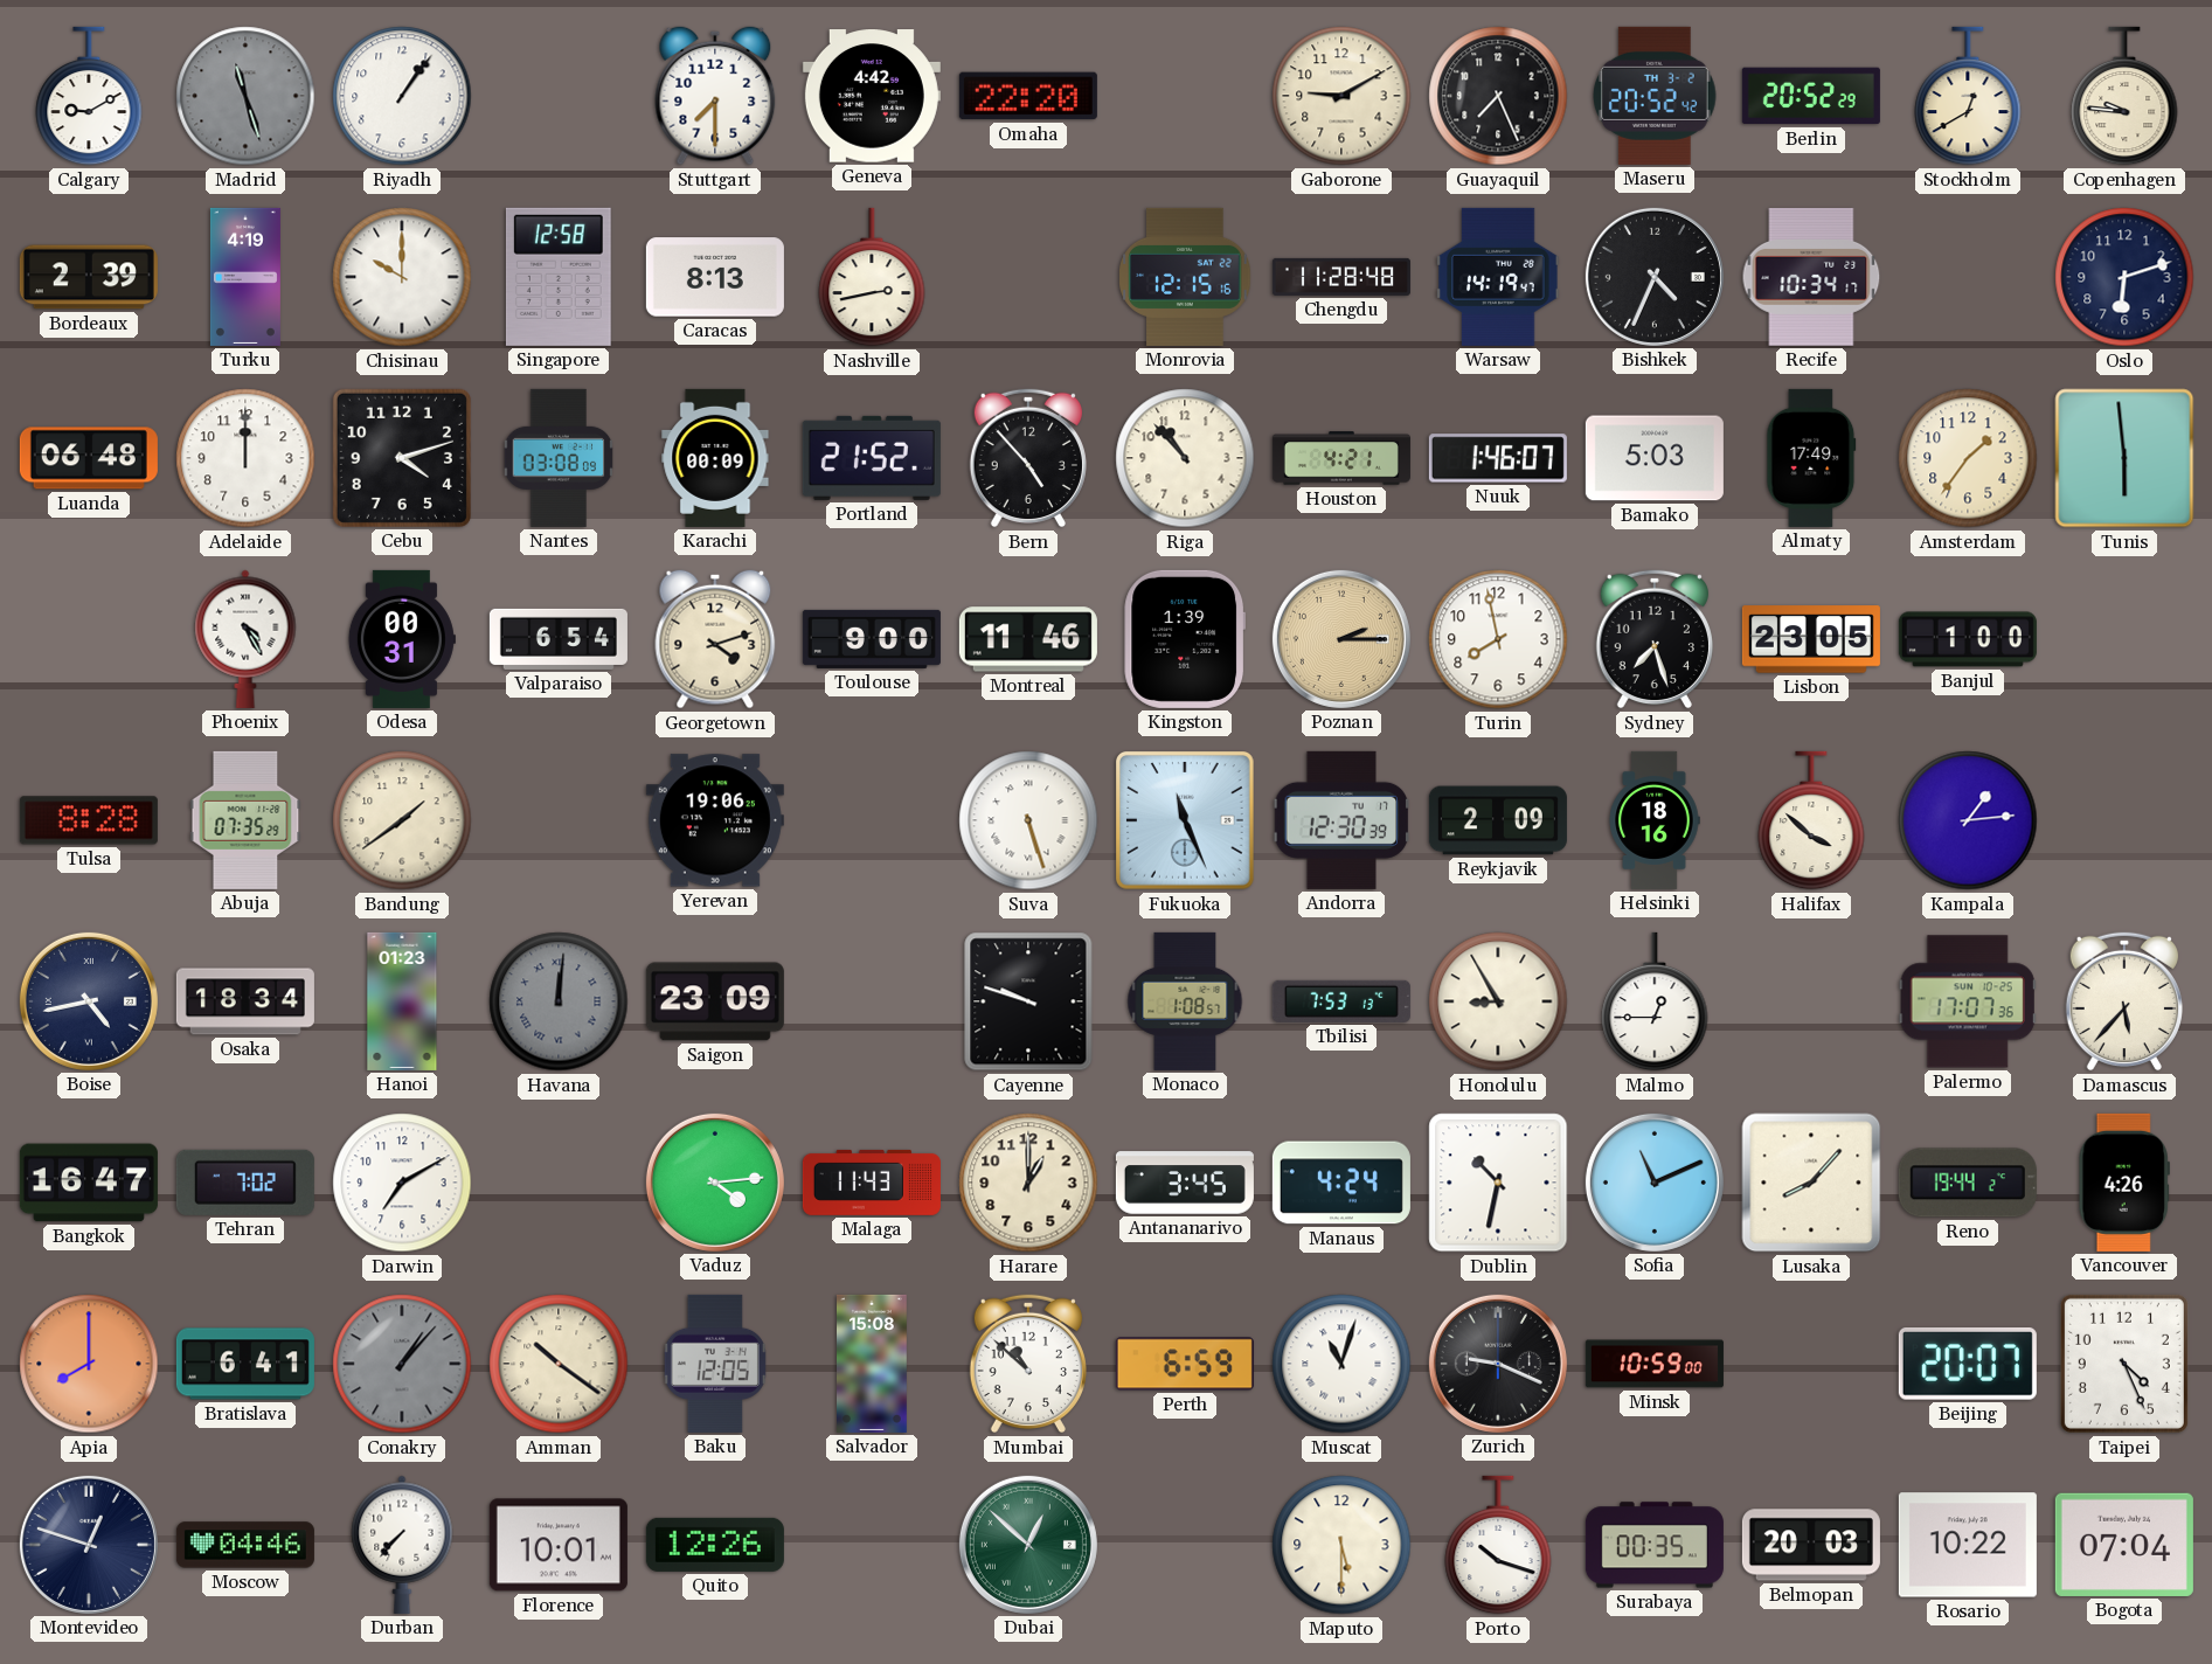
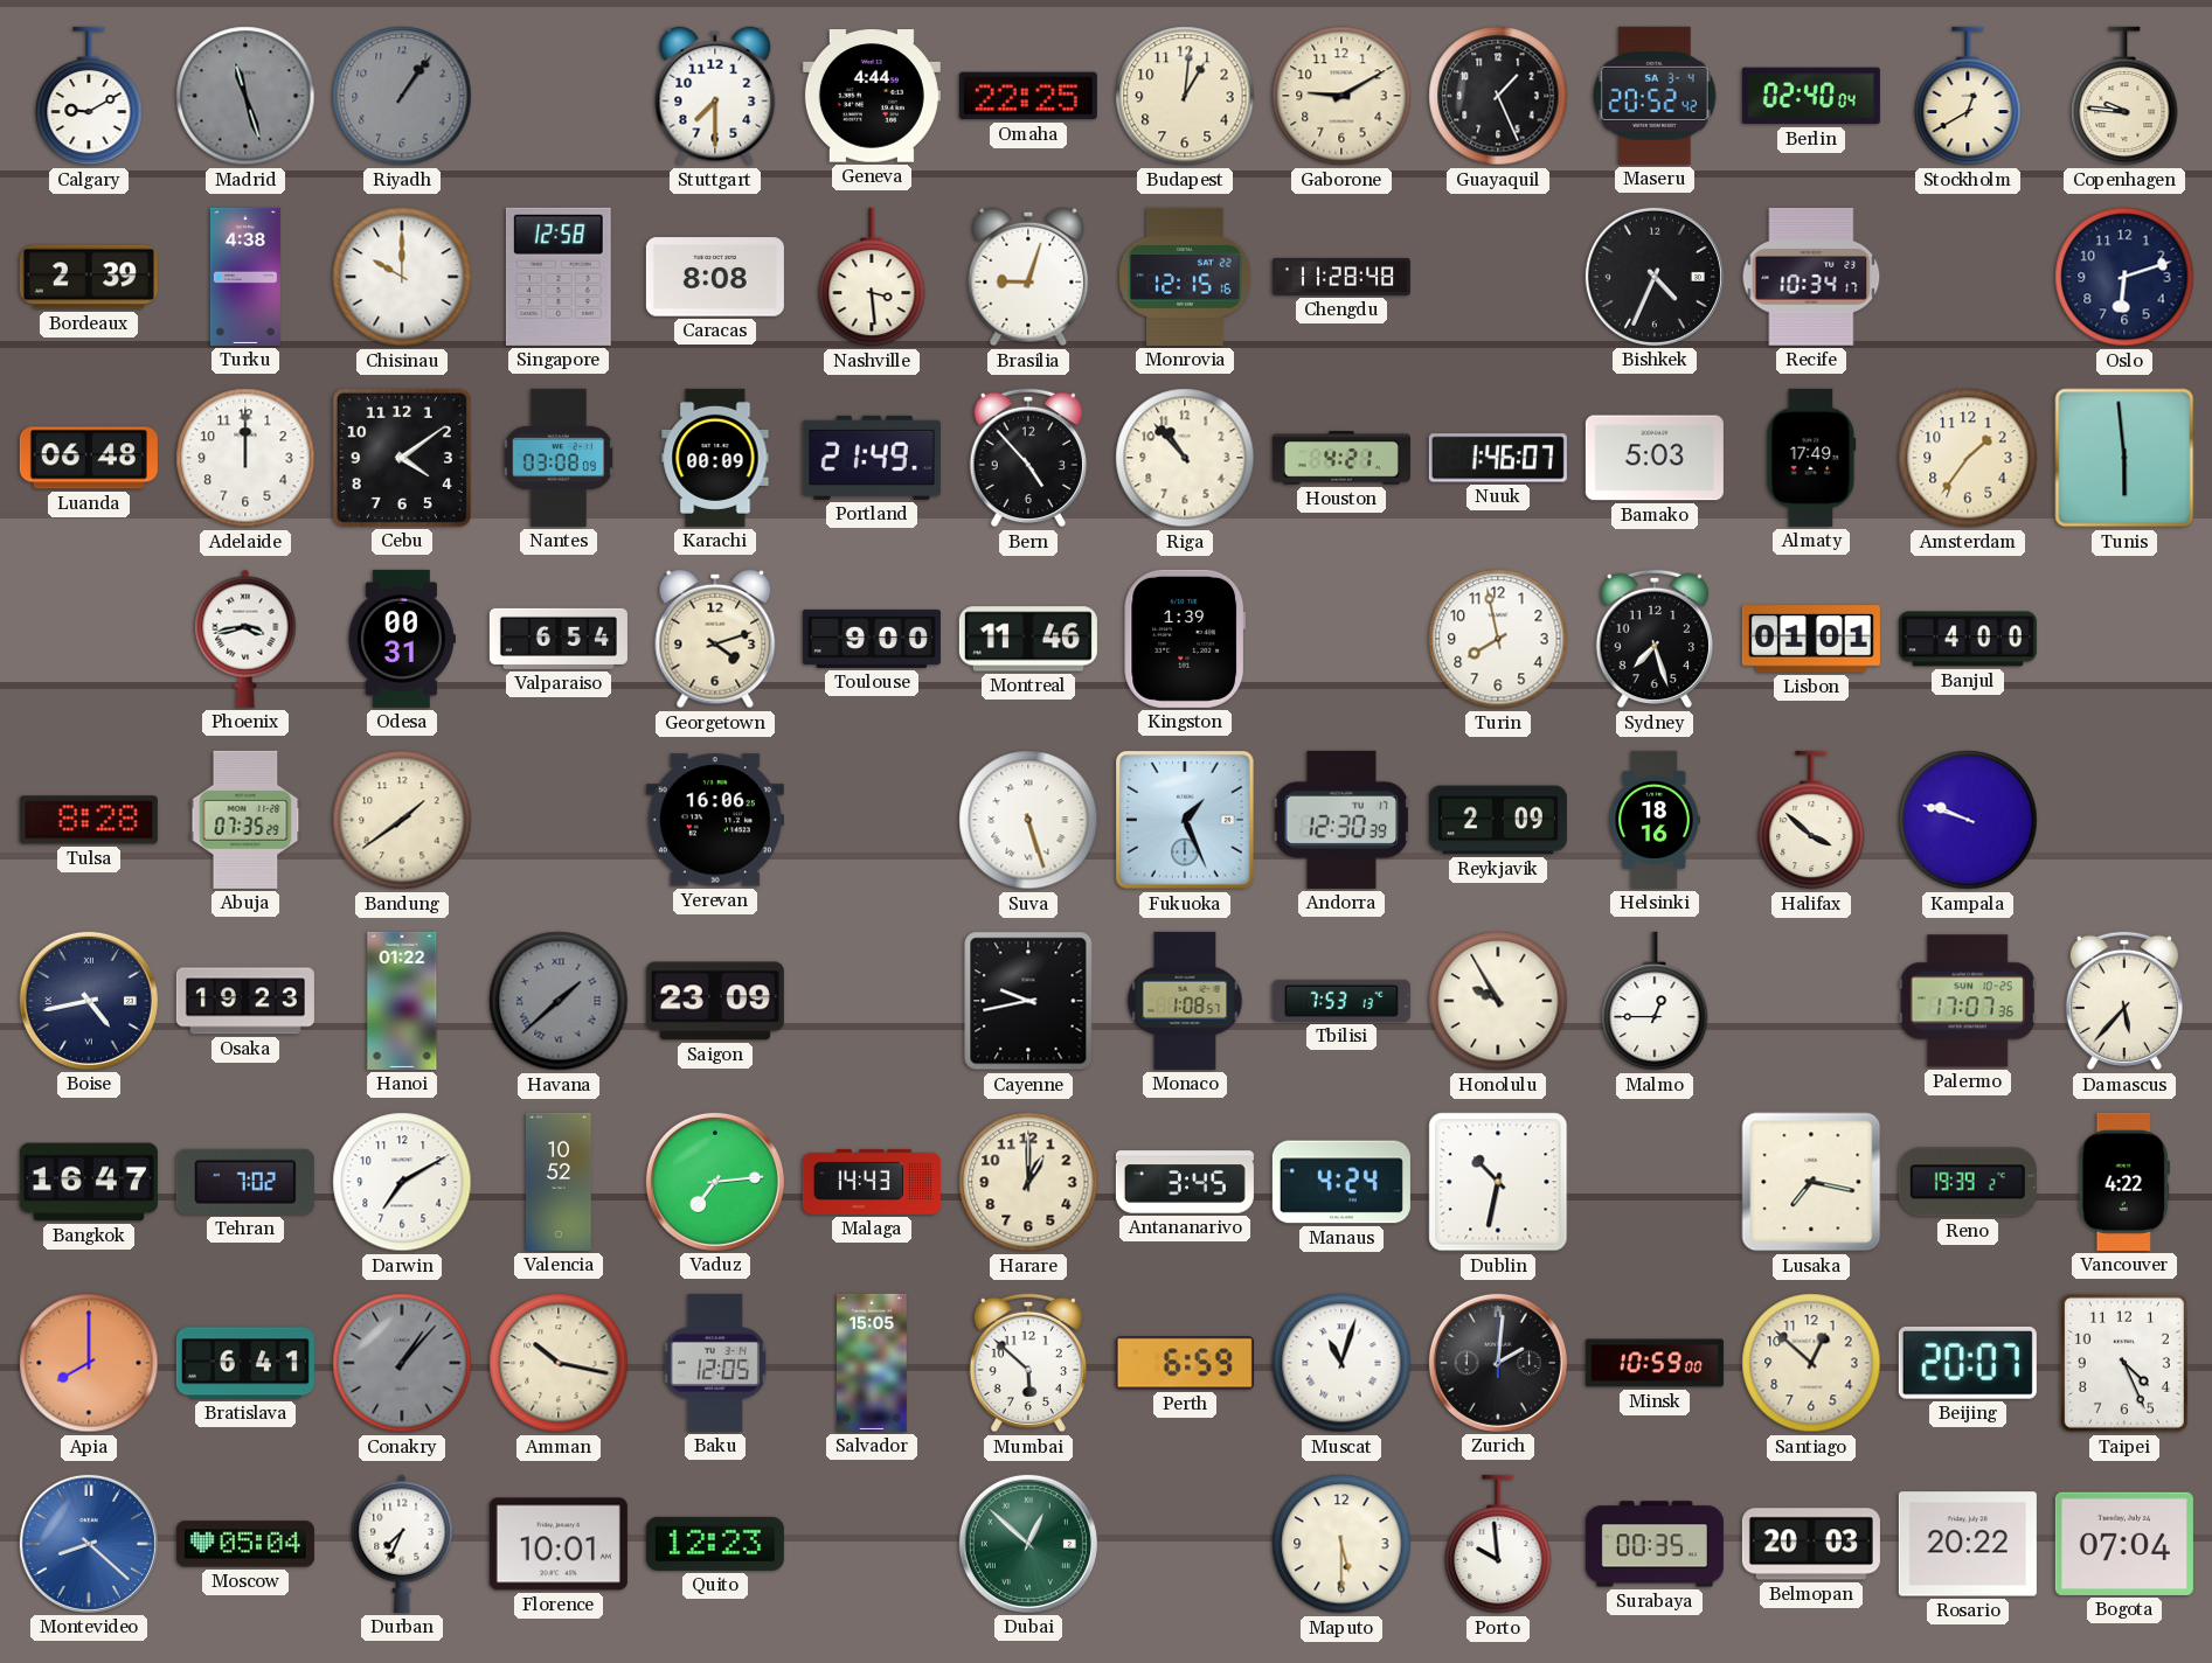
Riyadh dial: white -> grey (402, 96)
Geneva: 4:42 -> 4:44 (872, 96)
Omaha: 22:20 -> 22:25 (1028, 96)
Budapest: none -> 1:01 (1185, 96)
Guayaquil: 7:26 -> 1:26 (1498, 96)
Maseru date: TH 3-2 -> SA 3-4 (1656, 96)
Berlin: 20:52 -> 02:40 (1811, 96)
Turku: 4:19 -> 4:38 (245, 277)
Caracas: 8:13 -> 8:08 (715, 277)
Nashville: 2:43 -> 3:29 (872, 277)
Brasilia: none -> 9:03 (1028, 277)
Warsaw: 14:19 -> none (1498, 277)
Cebu: 4:12 -> 4:09 (402, 458)
Portland: 21:52 -> 21:49 (872, 458)
Phoenix: 4:25 -> 3:43 (245, 639)
Poznan: 2:15 -> none (1341, 639)
Lisbon: 23:05 -> 01:01 (1811, 639)
Banjul: 1:00 -> 4:00 (1968, 639)
Yerevan: 19:06 -> 16:06 (715, 820)
Fukuoka: 11:26 -> 1:26 (1186, 821)
Kampala: 1:14 -> 9:48 (1968, 820)
Osaka: 18:34 -> 19:23 (245, 1001)
Hanoi: 01:23 -> 01:22 (402, 1001)
Havana: 12:01 -> 1:38 (559, 1001)
Cayenne: 9:48 -> 9:43 (1028, 1001)
Honolulu: 8:55 -> 9:55 (1498, 1001)
Valencia: none -> 10:52 (559, 1182)
Vaduz: 4:14 -> 7:14 (715, 1182)
Malaga: 11:43 -> 14:43 (872, 1182)
Sofia: 11:11 -> none (1655, 1183)
Lusaka: 8:07 -> 7:17 (1811, 1182)
Reno: 19:44 -> 19:39 (1968, 1182)
Vancouver: 4:26 -> 4:22 (2124, 1182)
Amman: 10:21 -> 10:17 (559, 1363)
Salvador: 15:08 -> 15:05 (873, 1363)
Mumbai: 10:52 -> 5:52 (1028, 1363)
Zurich: 9:19 -> 2:01 (1498, 1363)
Santiago: none -> 12:52 (1811, 1363)
Montevideo: 12:48 -> 8:22 (89, 1544)
Montevideo dial: navy -> blue (89, 1544)
Moscow: 04:46 -> 05:04 (245, 1544)
Durban: 7:37 -> 7:34 (402, 1544)
Quito: 12:26 -> 12:23 (715, 1544)
Porto: 10:18 -> 9:59 (1498, 1544)
Rosario: 10:22 -> 20:22 (1968, 1544)
